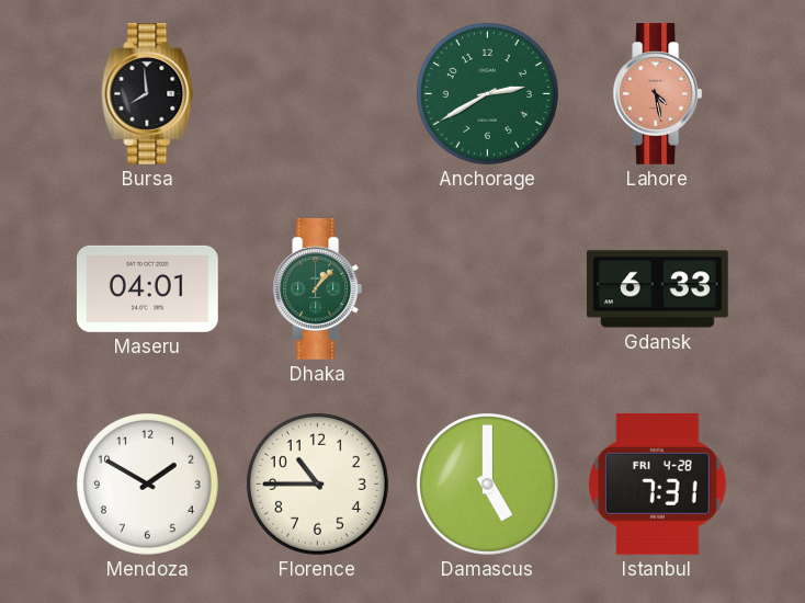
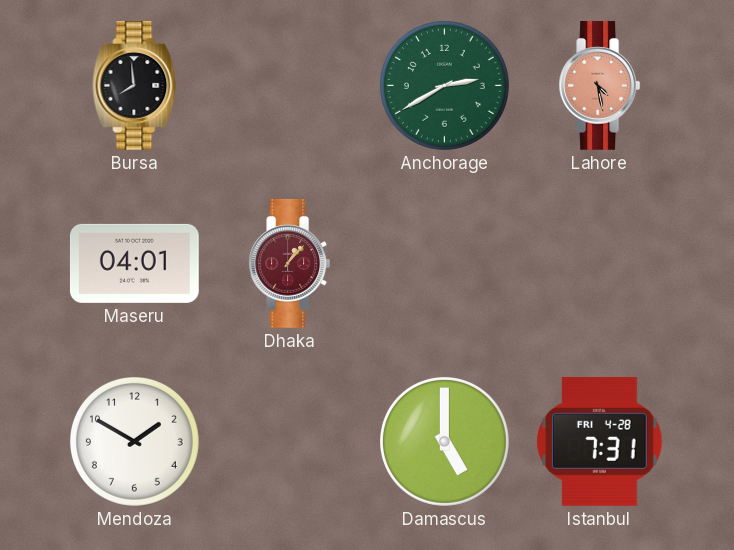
Dhaka dial: green -> burgundy (290, 264)
Gdansk: 6:33 -> none (657, 289)
Florence: 10:45 -> none (317, 483)
